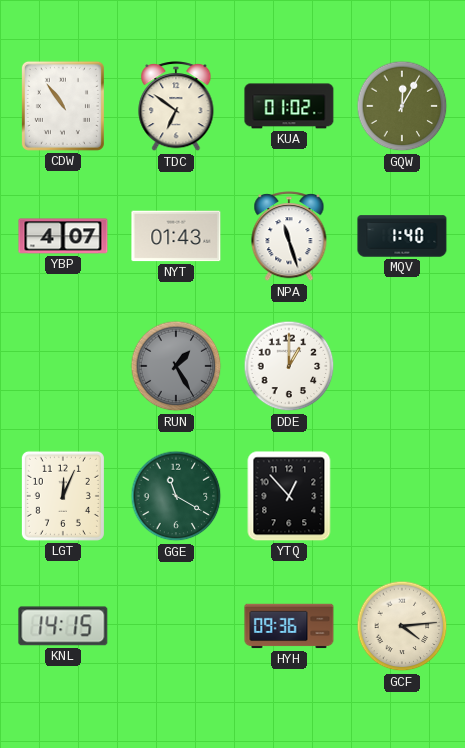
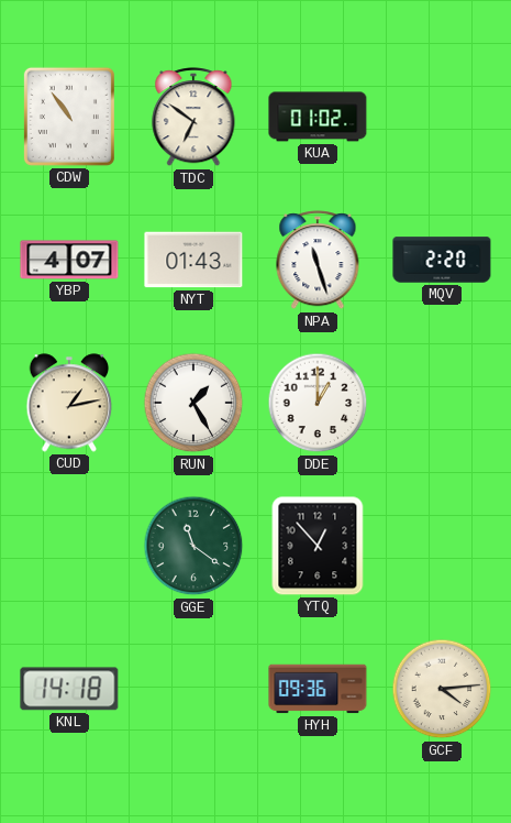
GQW: 12:05 -> none (402, 106)
MQV: 1:40 -> 2:20 (442, 260)
CUD: none -> 1:13 (69, 403)
RUN dial: grey -> white (193, 403)
LGT: 12:04 -> none (63, 496)
GGE: 11:20 -> 11:21 (193, 546)
KNL: 14:15 -> 14:18 (69, 689)
